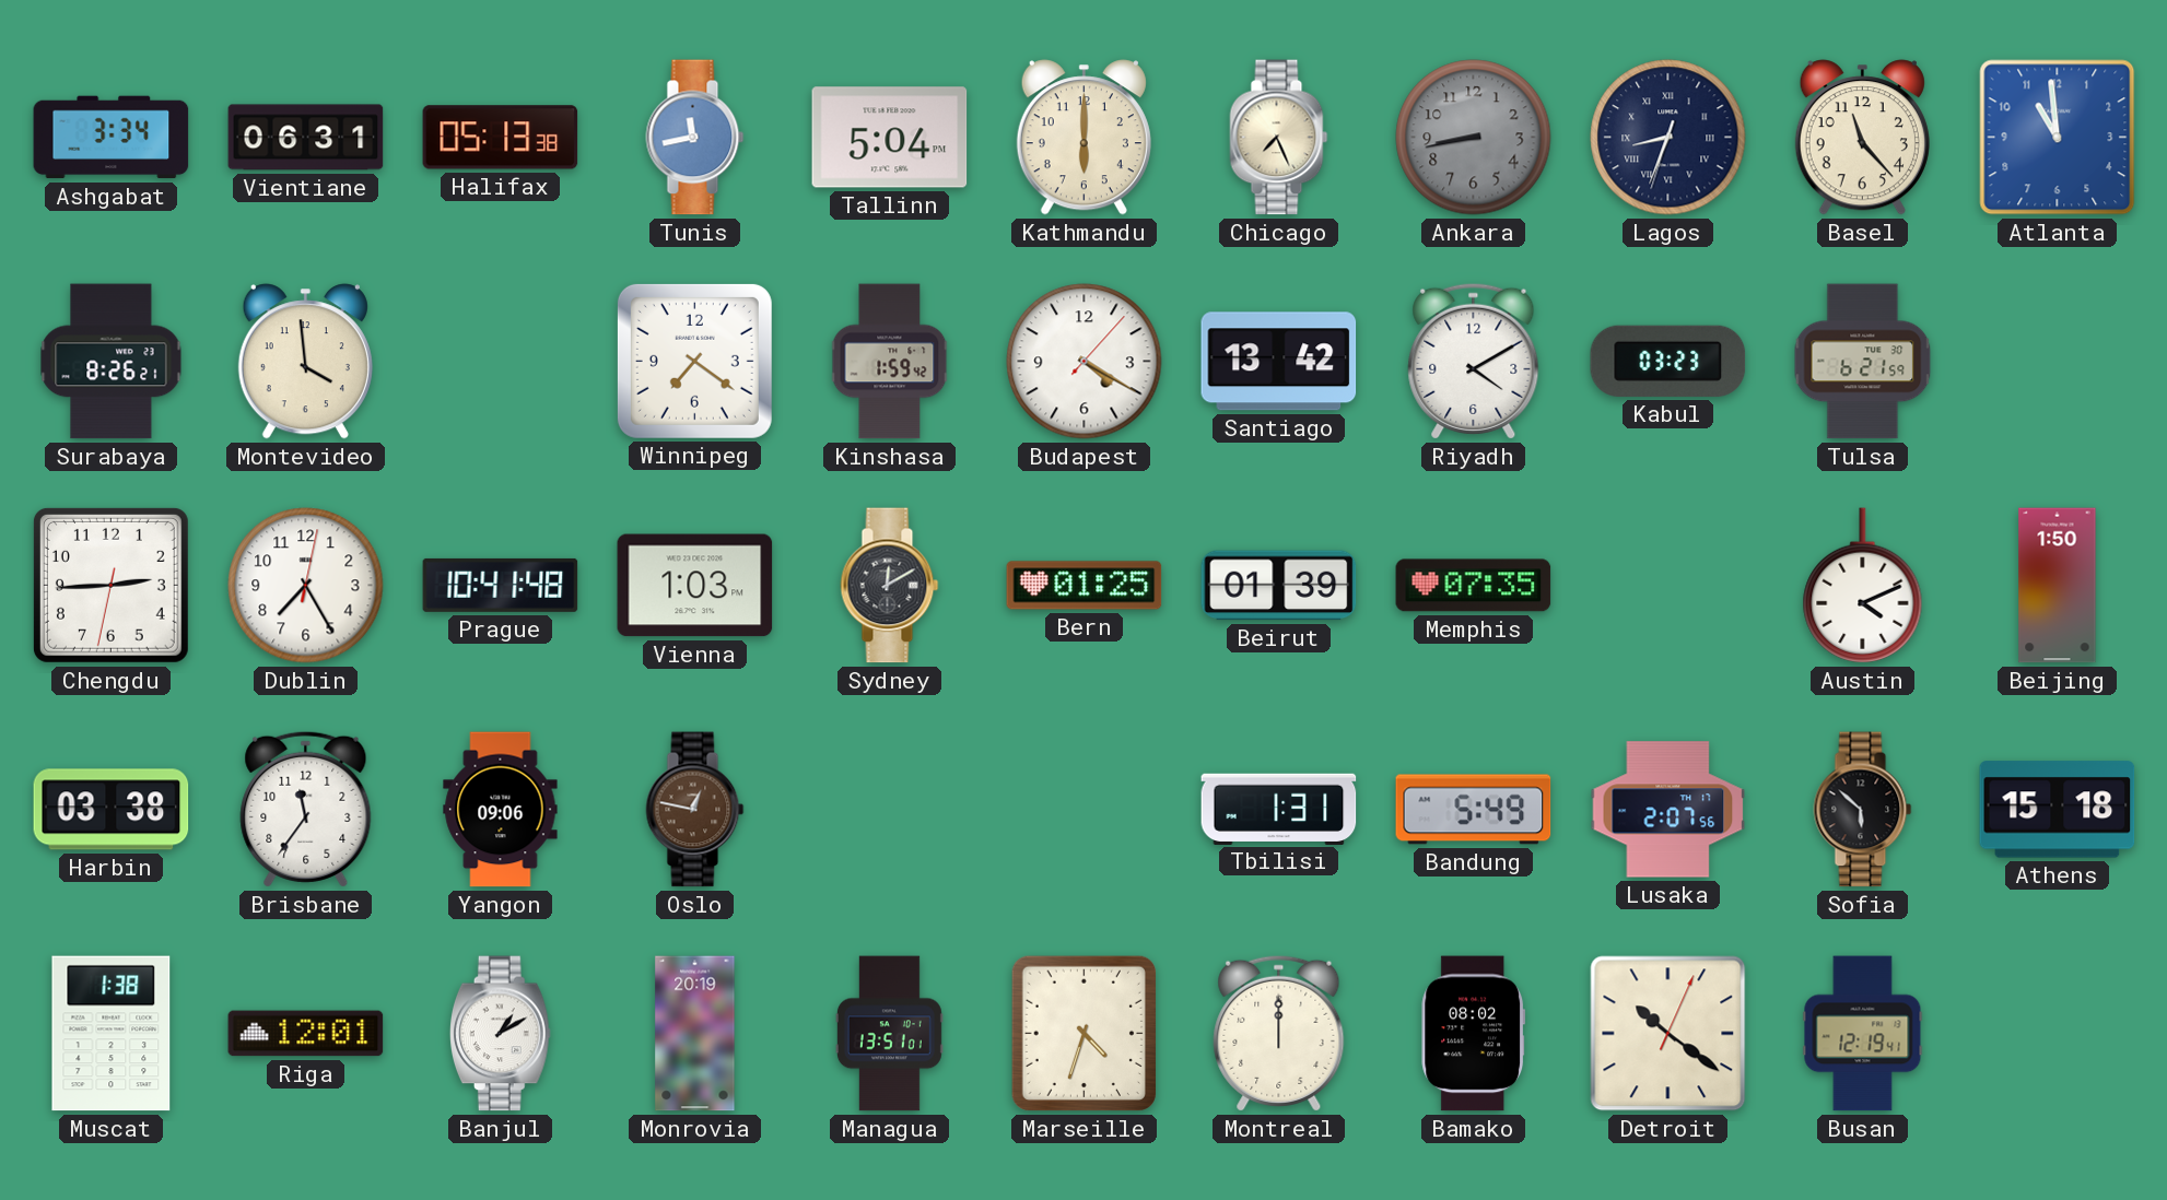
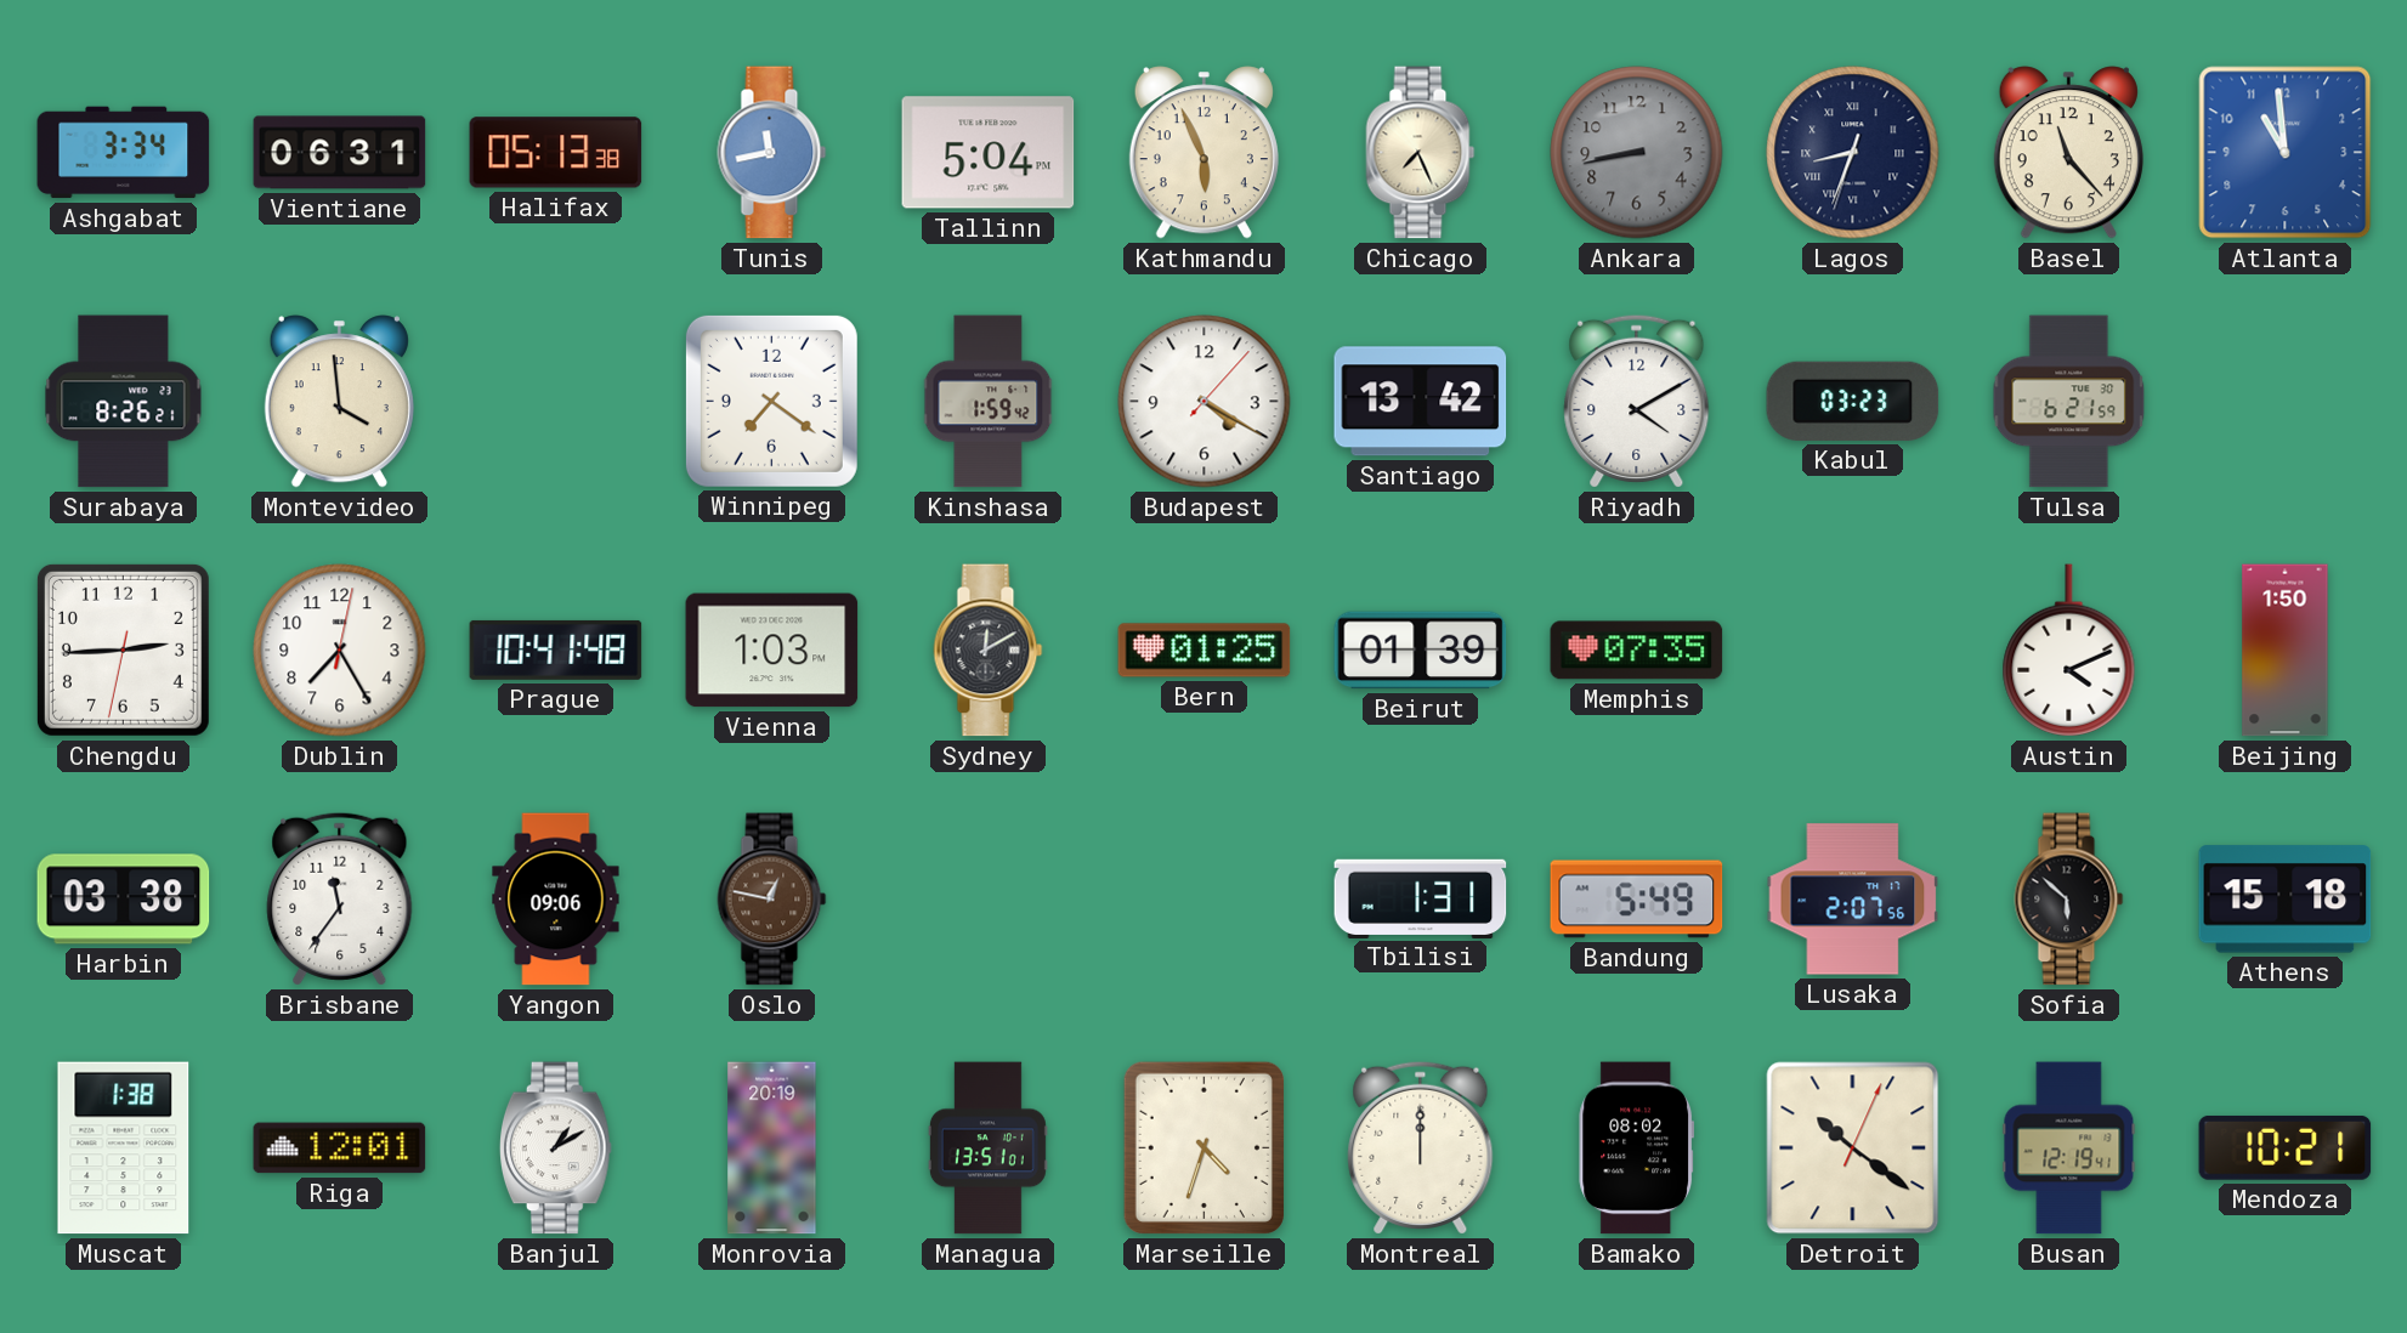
Kathmandu: 6:00 -> 5:56 (1203, 153)
Mendoza: none -> 10:21 (2286, 1147)
